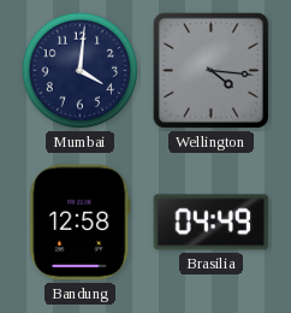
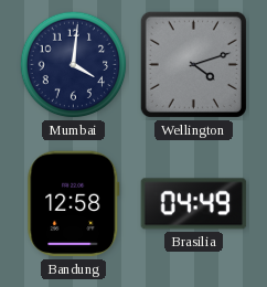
Wellington: 4:16 -> 4:12 (193, 64)
